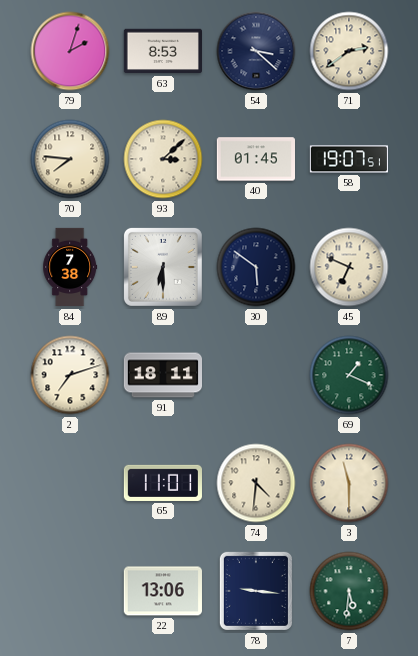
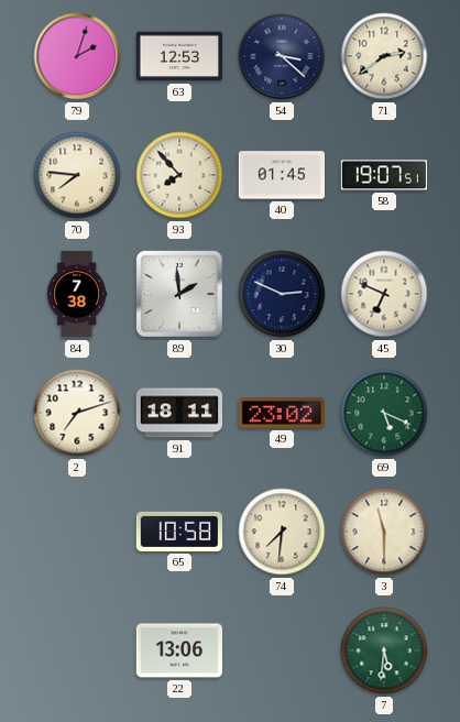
63: 8:53 -> 12:53 (178, 56)
93: 3:08 -> 7:53 (179, 175)
89: 6:30 -> 1:59 (179, 294)
30: 5:51 -> 2:49 (282, 294)
49: none -> 23:02 (282, 413)
69: 1:19 -> 5:19 (384, 413)
65: 11:01 -> 10:58 (179, 532)
74: 4:31 -> 7:31 (282, 532)
78: 9:16 -> none (256, 591)
